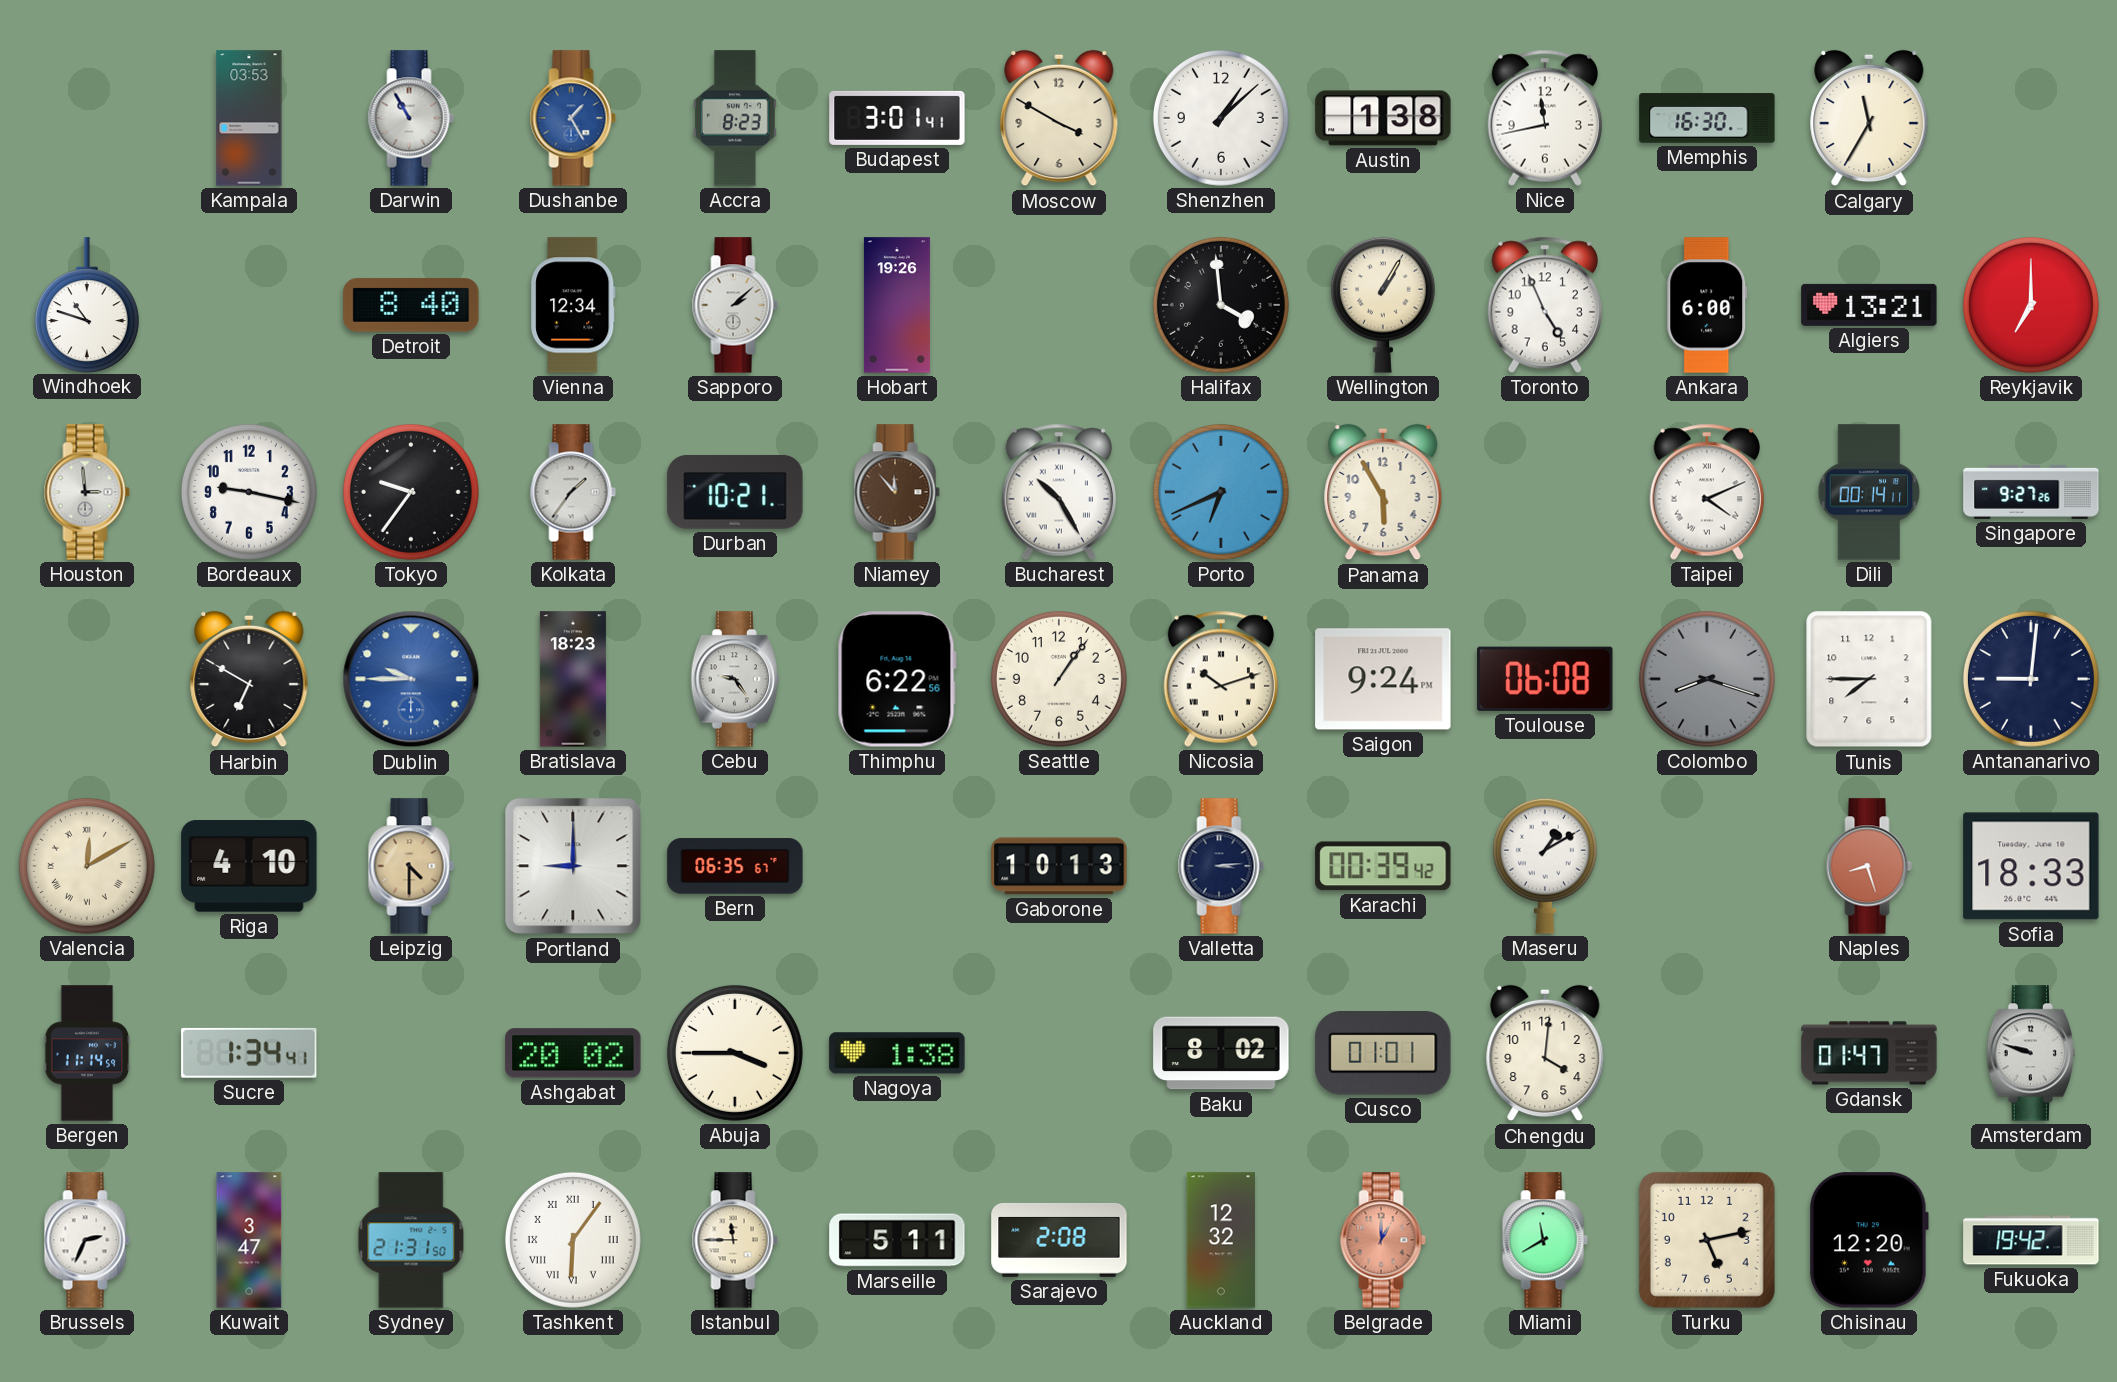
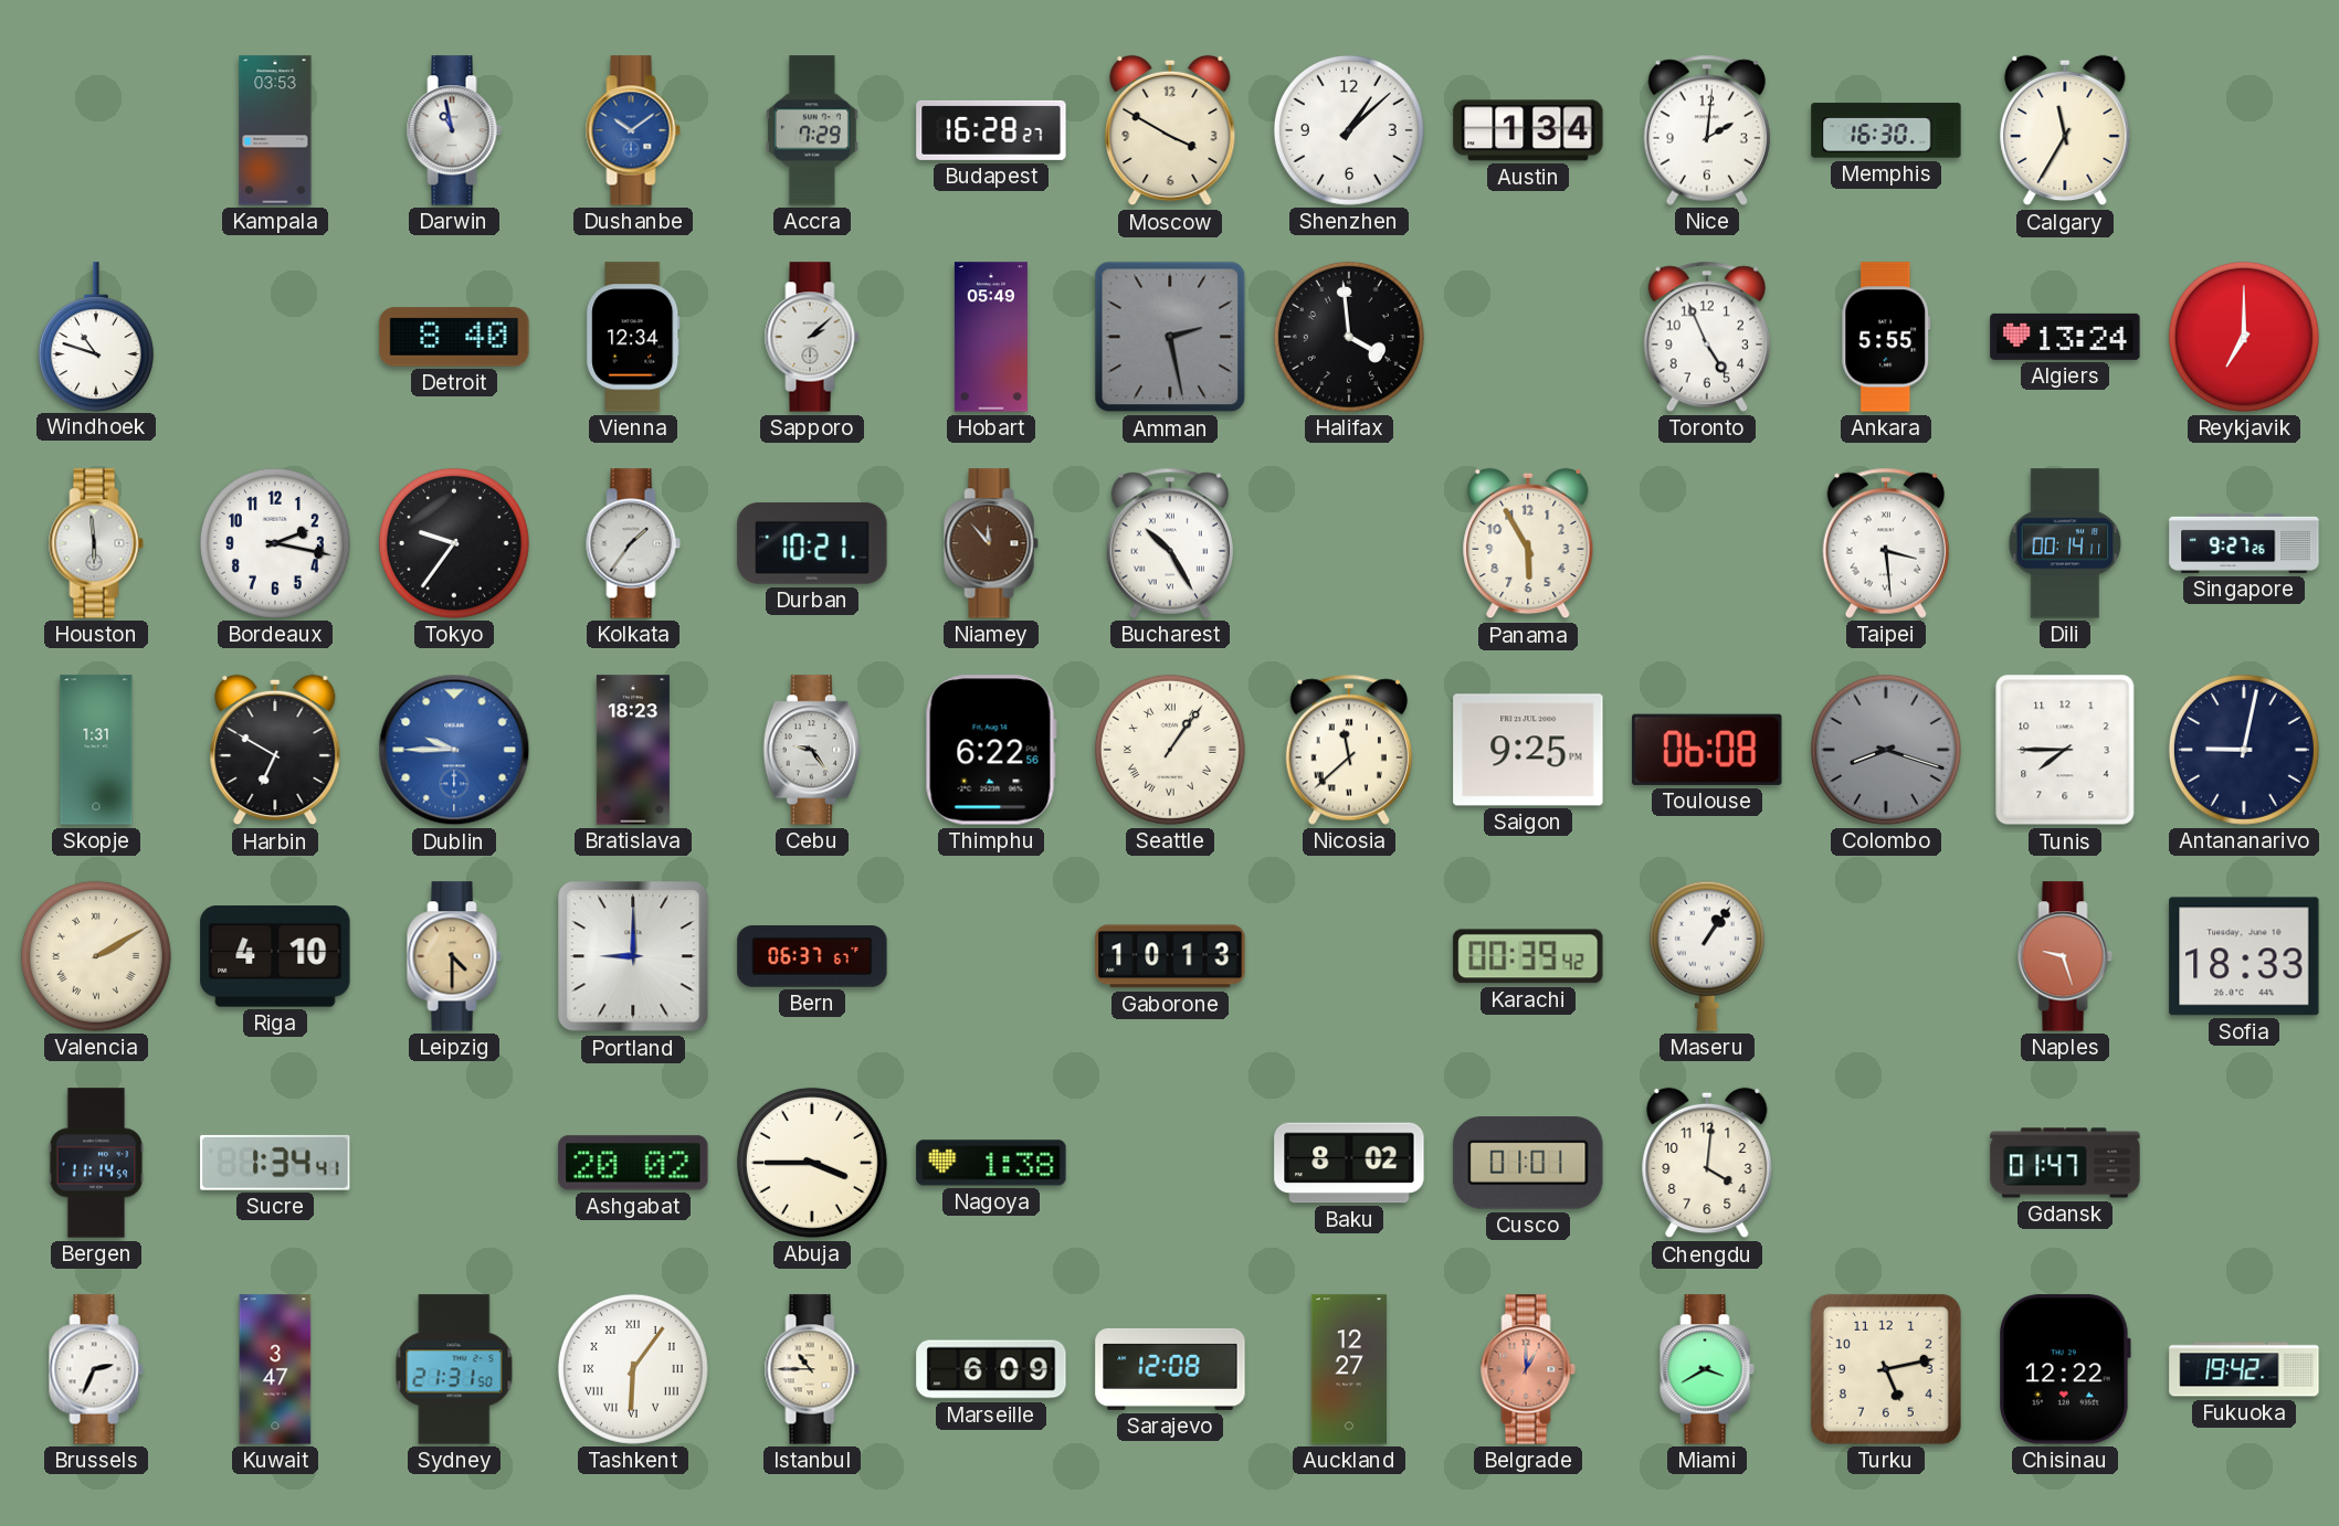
Darwin: 10:55 -> 10:58 (454, 130)
Dushanbe: 1:25 -> 10:09 (633, 130)
Accra: 8:23 -> 7:29 (812, 130)
Budapest: 3:01 -> 16:28 (991, 130)
Austin: 1:38 -> 1:34 (1528, 130)
Nice: 11:43 -> 2:01 (1706, 130)
Hobart: 19:26 -> 05:49 (991, 337)
Amman: none -> 2:28 (1170, 337)
Wellington: 1:05 -> none (1383, 305)
Ankara: 6:00 -> 5:55 (1886, 337)
Algiers: 13:21 -> 13:24 (2065, 337)
Houston: 2:59 -> 5:59 (96, 543)
Bordeaux: 9:17 -> 2:17 (275, 543)
Porto: 6:41 -> none (1221, 492)
Taipei: 4:11 -> 3:29 (1885, 543)
Skopje: none -> 1:31 (96, 750)
Seattle numerals: Arabic -> Roman (1170, 750)
Nicosia: 10:12 -> 11:38 (1348, 750)
Saigon: 9:24 -> 9:25 (1528, 750)
Antananarivo: 9:01 -> 9:02 (2244, 750)
Valencia: 12:10 -> 2:10 (96, 956)
Bern: 06:35 -> 06:37 (812, 956)
Valletta: 3:14 -> none (1221, 866)
Maseru: 1:10 -> 1:06 (1707, 956)
Naples: 8:27 -> 9:27 (2065, 956)
Amsterdam: 9:48 -> none (2031, 1053)
Istanbul: 11:45 -> 10:45 (812, 1369)
Marseille: 5:11 -> 6:09 (991, 1369)
Sarajevo: 2:08 -> 12:08 (1170, 1369)
Auckland: 12:32 -> 12:27 (1349, 1369)
Miami: 11:40 -> 3:40 (1707, 1369)
Chisinau: 12:20 -> 12:22 (2065, 1369)
